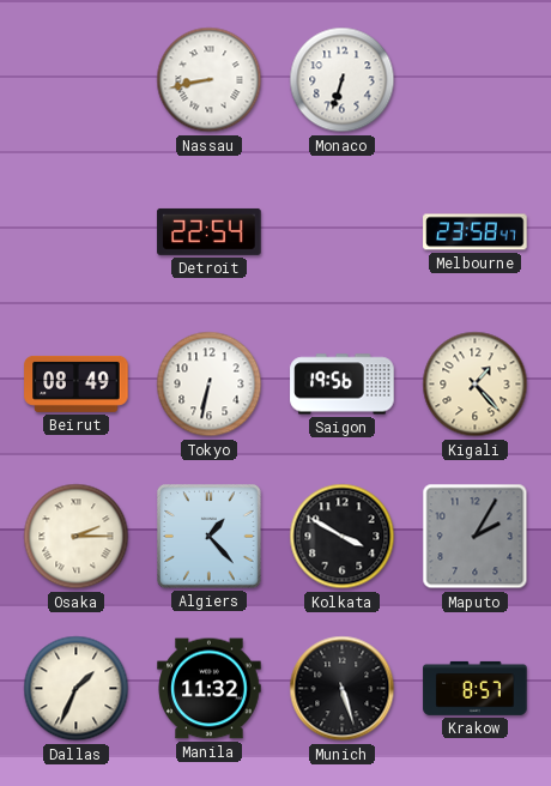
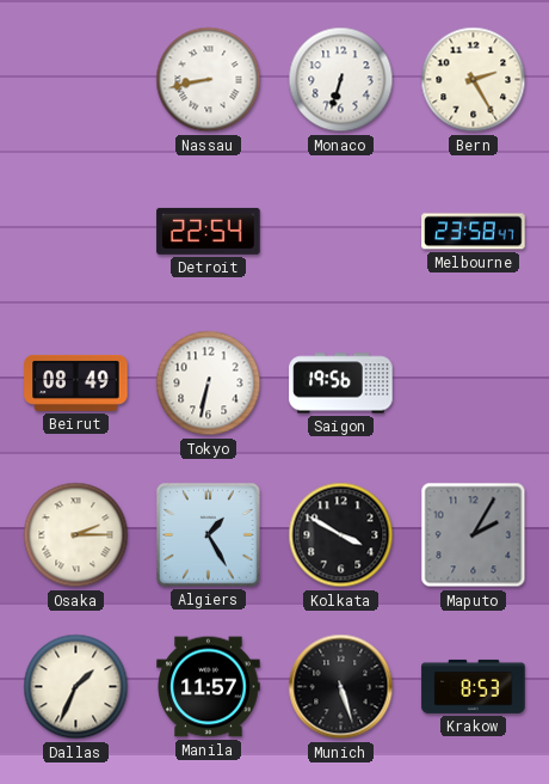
Bern: none -> 2:25 (474, 80)
Kigali: 1:23 -> none (476, 385)
Algiers: 1:23 -> 1:25 (209, 535)
Manila: 11:32 -> 11:57 (209, 687)
Krakow: 8:57 -> 8:53 (474, 686)
